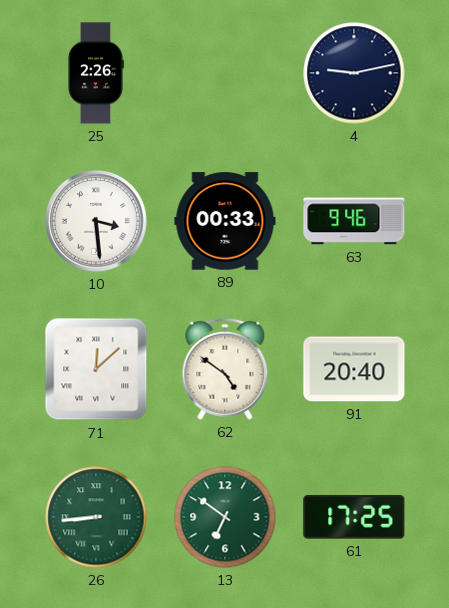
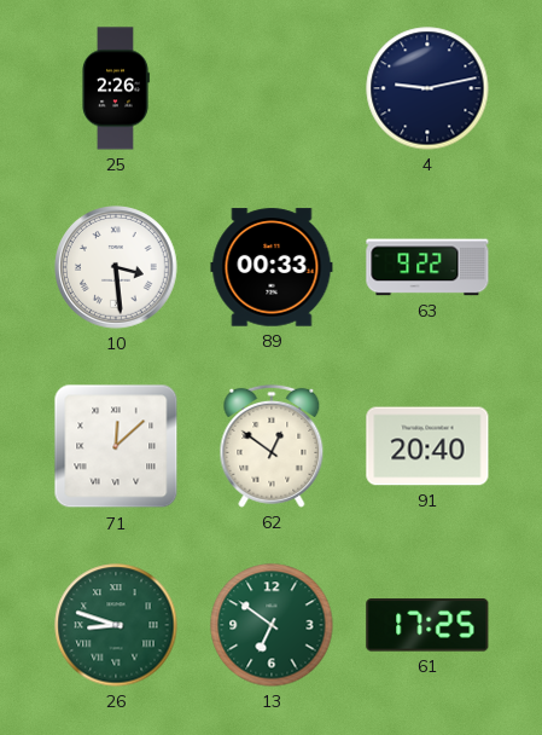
63: 9:46 -> 9:22 (427, 267)
62: 4:51 -> 12:51 (272, 446)
26: 8:44 -> 8:48 (116, 625)
